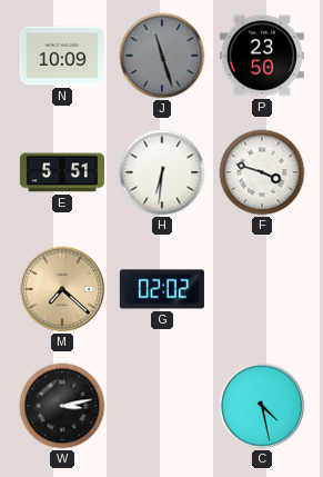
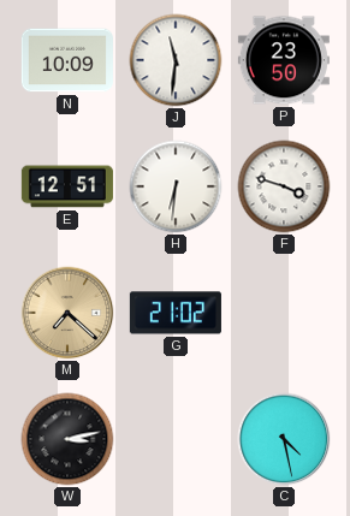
J: 11:27 -> 11:31 (176, 60)
J dial: grey -> white (176, 60)
E: 5:51 -> 12:51 (67, 186)
G: 02:02 -> 21:02 (176, 313)
